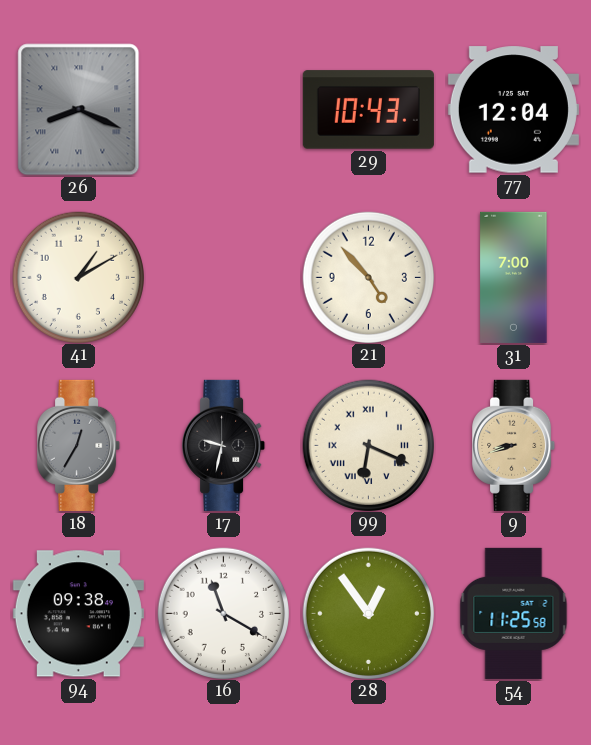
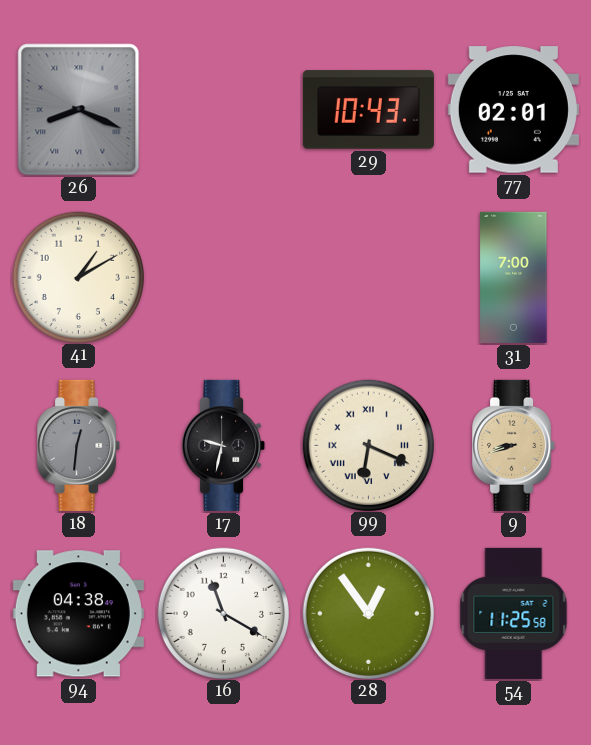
77: 12:04 -> 02:01 (513, 110)
21: 4:53 -> none (368, 277)
18: 12:35 -> 12:31 (79, 445)
94: 09:38 -> 04:38 (78, 614)
